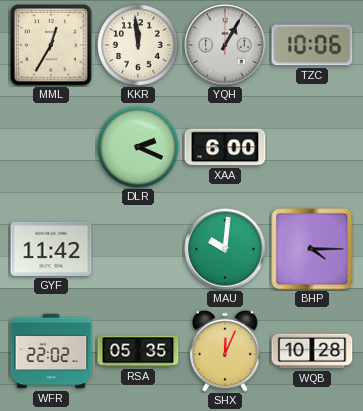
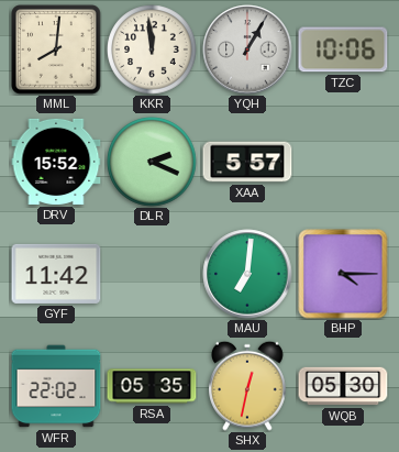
MML: 12:35 -> 8:01 (56, 49)
DRV: none -> 15:52 (56, 162)
XAA: 6:00 -> 5:57 (247, 162)
MAU: 10:01 -> 7:01 (247, 274)
SHX: 12:04 -> 12:32 (248, 386)
WQB: 10:28 -> 05:30 (343, 386)
